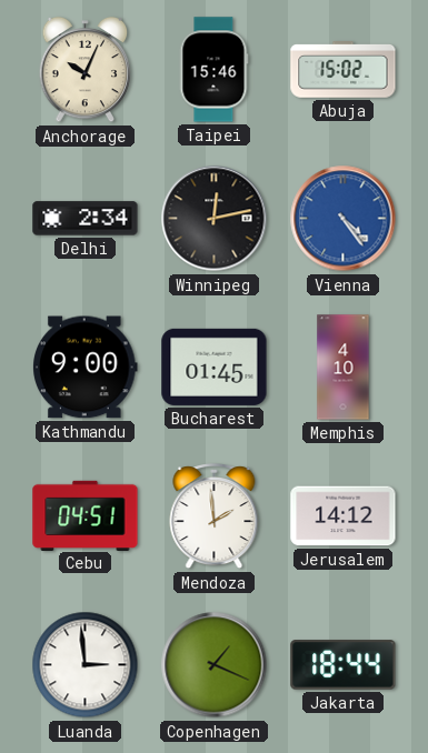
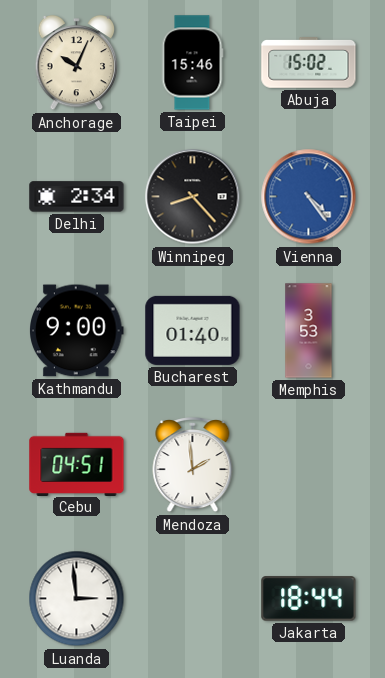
Winnipeg: 12:13 -> 8:23 (193, 197)
Bucharest: 01:45 -> 01:40 (193, 330)
Memphis: 4:10 -> 3:53 (309, 331)
Jerusalem: 14:12 -> none (344, 516)
Copenhagen: 1:19 -> none (215, 665)
